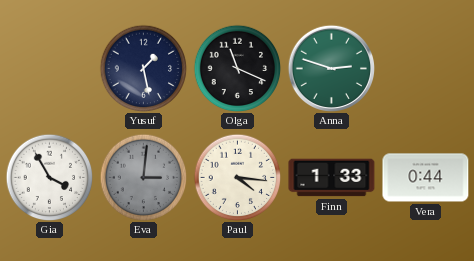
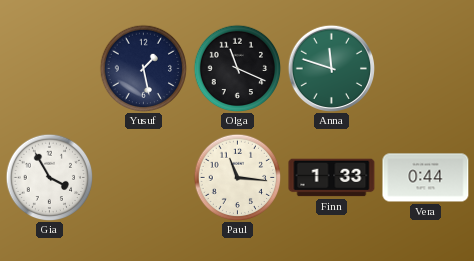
Anna: 2:48 -> 11:48 (331, 68)
Eva: 3:01 -> none (143, 177)
Paul: 4:16 -> 11:16 (237, 177)
